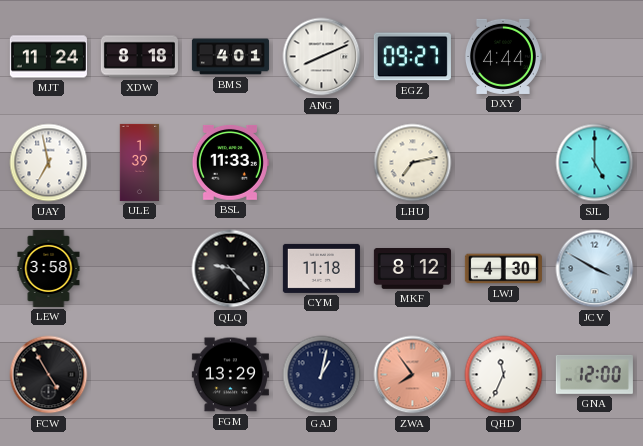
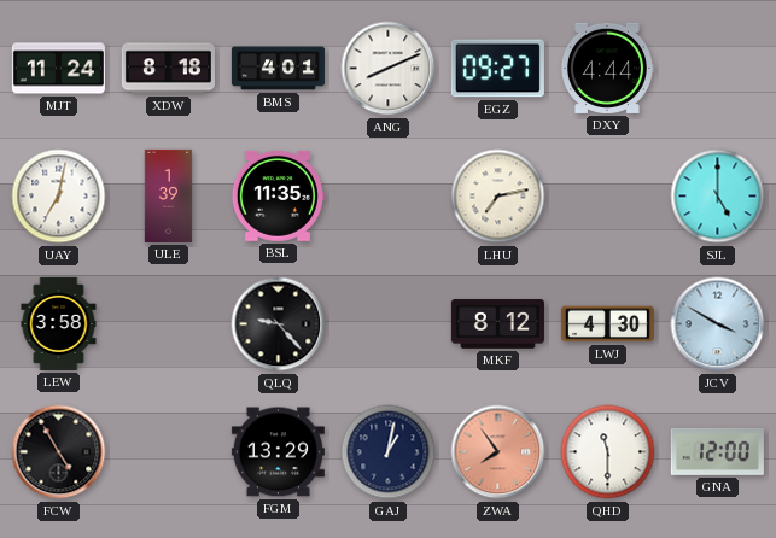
UAY: 6:58 -> 7:02 (59, 197)
BSL: 11:33 -> 11:35 (278, 195)
CYM: 11:18 -> none (321, 268)
QHD: 11:34 -> 11:30 (608, 452)
